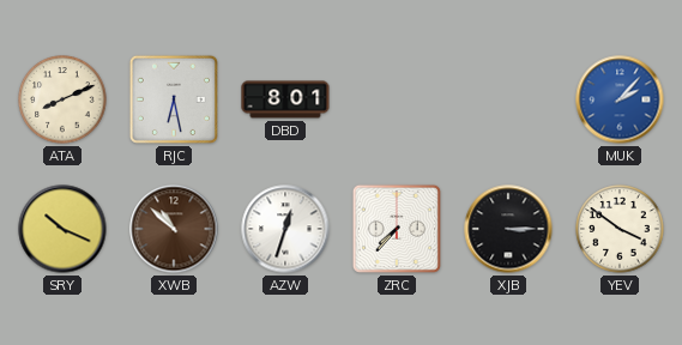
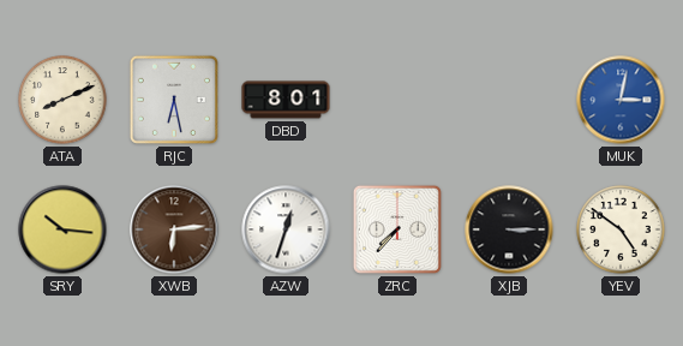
MUK: 2:07 -> 3:02 (621, 100)
SRY: 10:19 -> 10:16 (62, 229)
XWB: 10:52 -> 6:14 (174, 229)
YEV: 3:51 -> 4:51 (621, 229)
